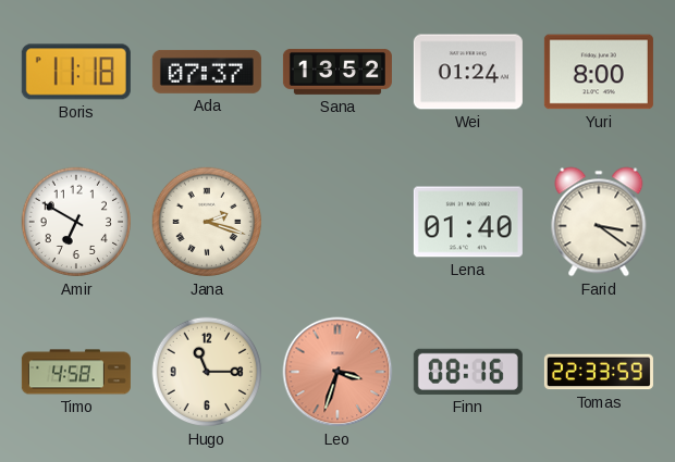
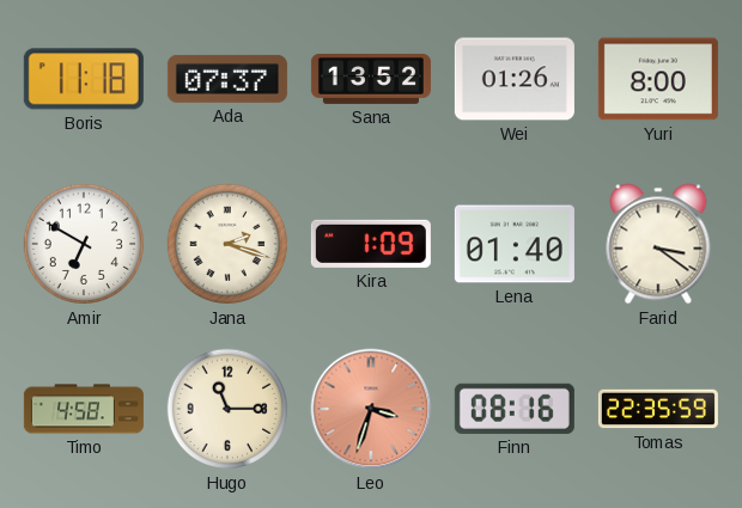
Wei: 01:24 -> 01:26 (515, 79)
Kira: none -> 1:09 (371, 244)
Tomas: 22:33 -> 22:35 (658, 409)
